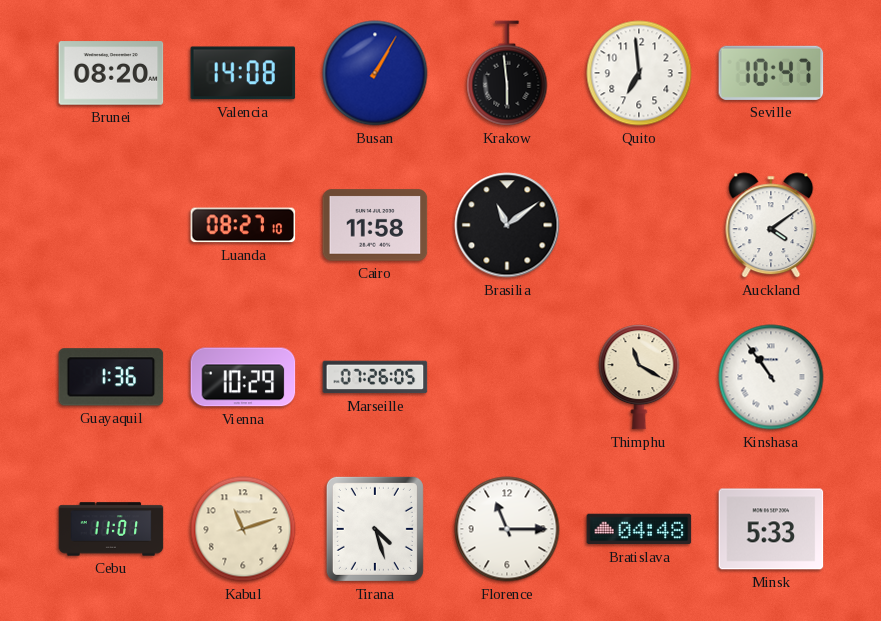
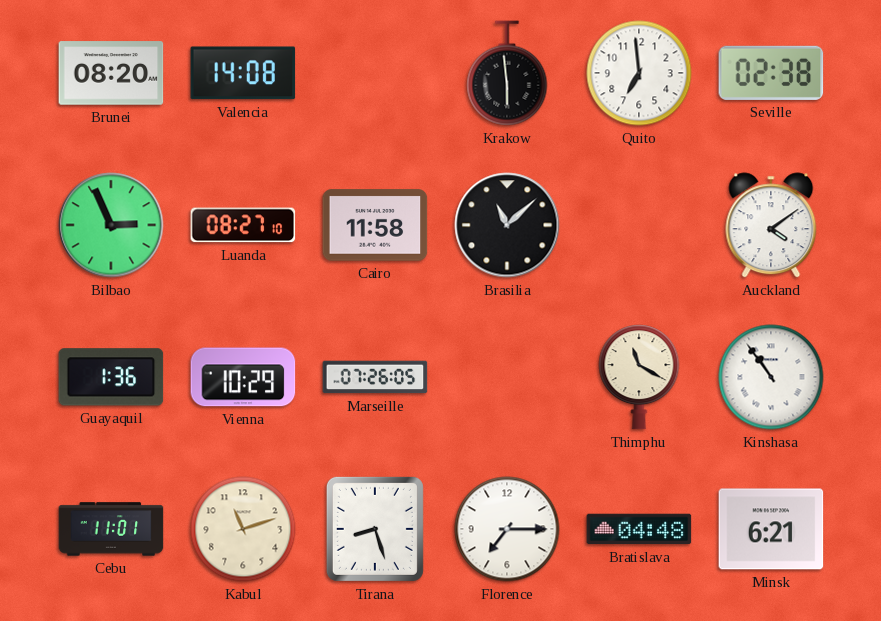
Busan: 1:05 -> none (375, 73)
Seville: 10:47 -> 02:38 (771, 73)
Bilbao: none -> 2:56 (111, 225)
Brasilia: 11:09 -> 11:08 (507, 225)
Tirana: 4:27 -> 8:27 (375, 529)
Florence: 11:15 -> 7:15 (507, 529)
Minsk: 5:33 -> 6:21 (771, 529)
